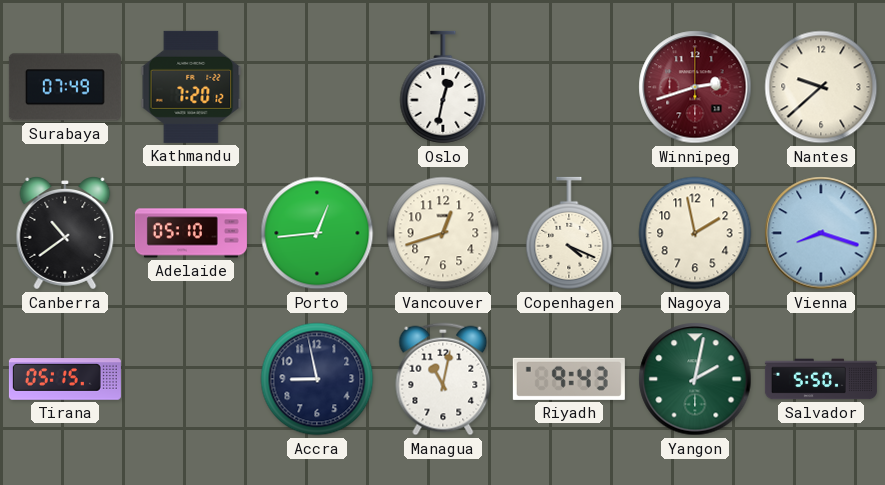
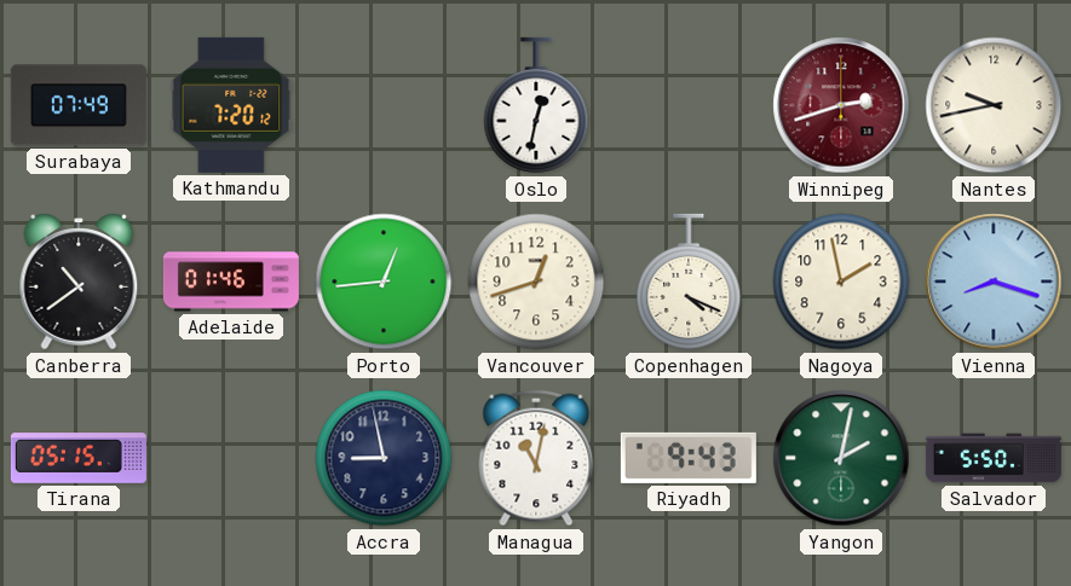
Nantes: 9:38 -> 9:43 (994, 105)
Adelaide: 05:10 -> 01:46 (231, 282)
